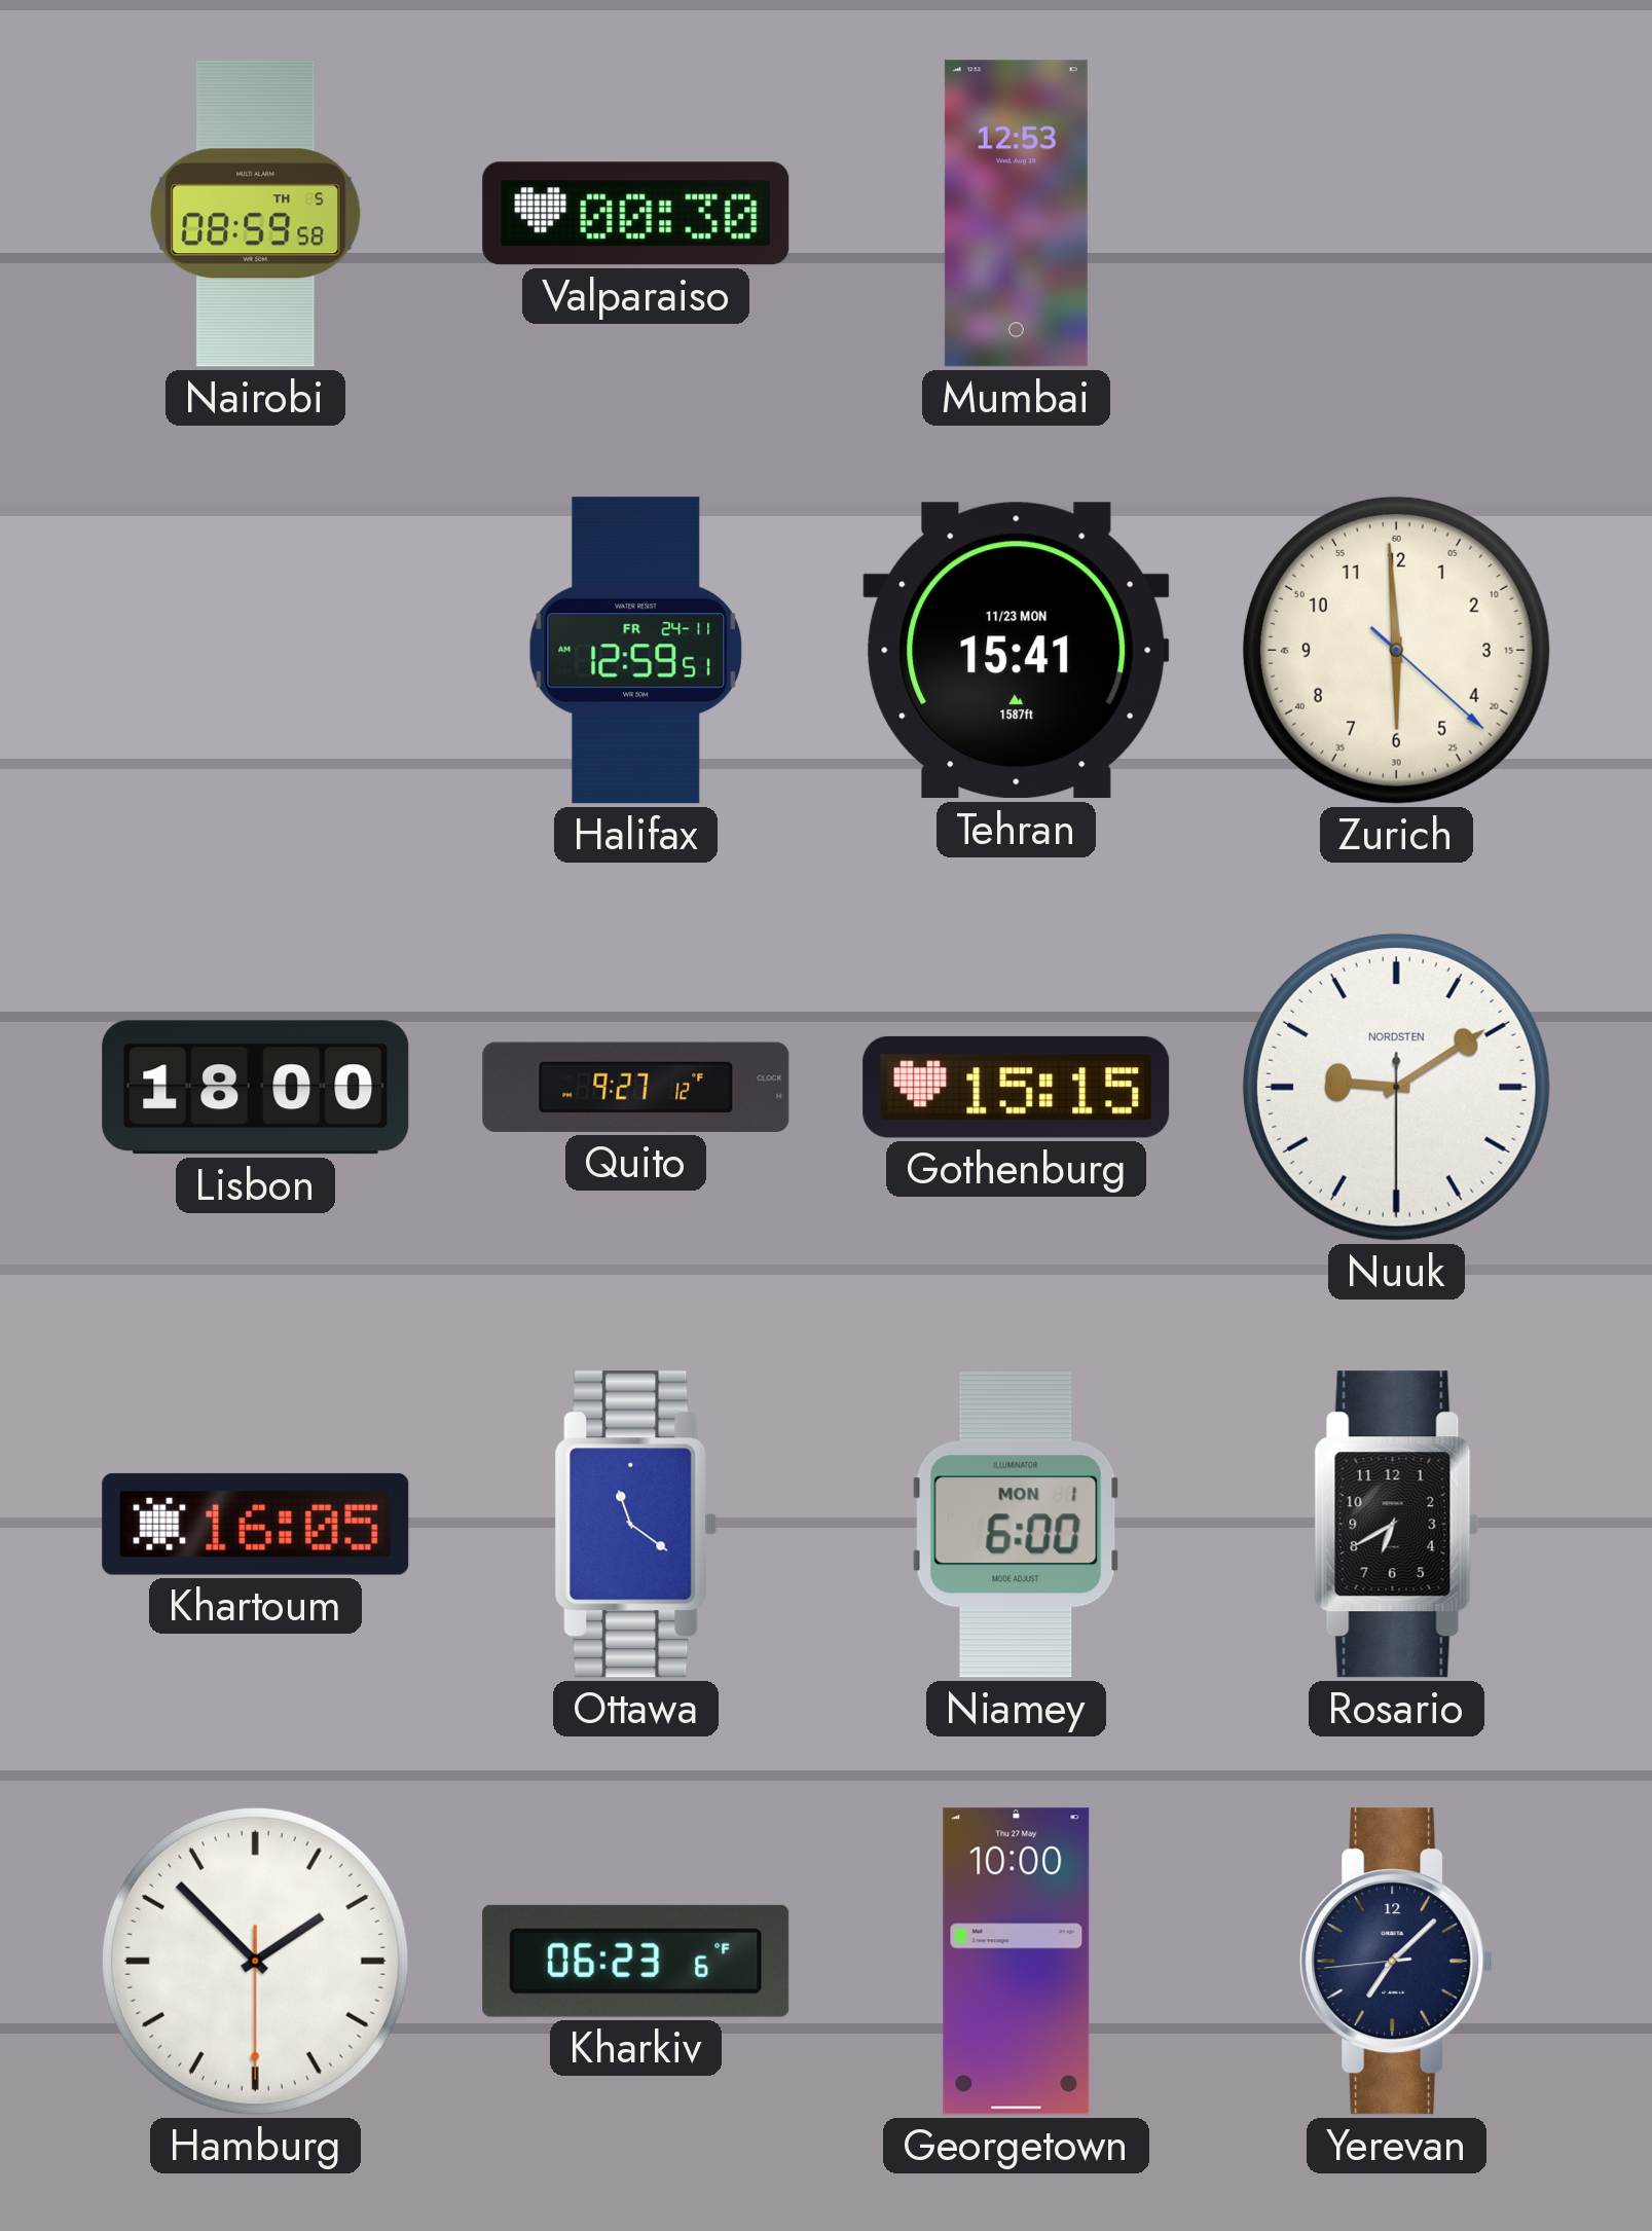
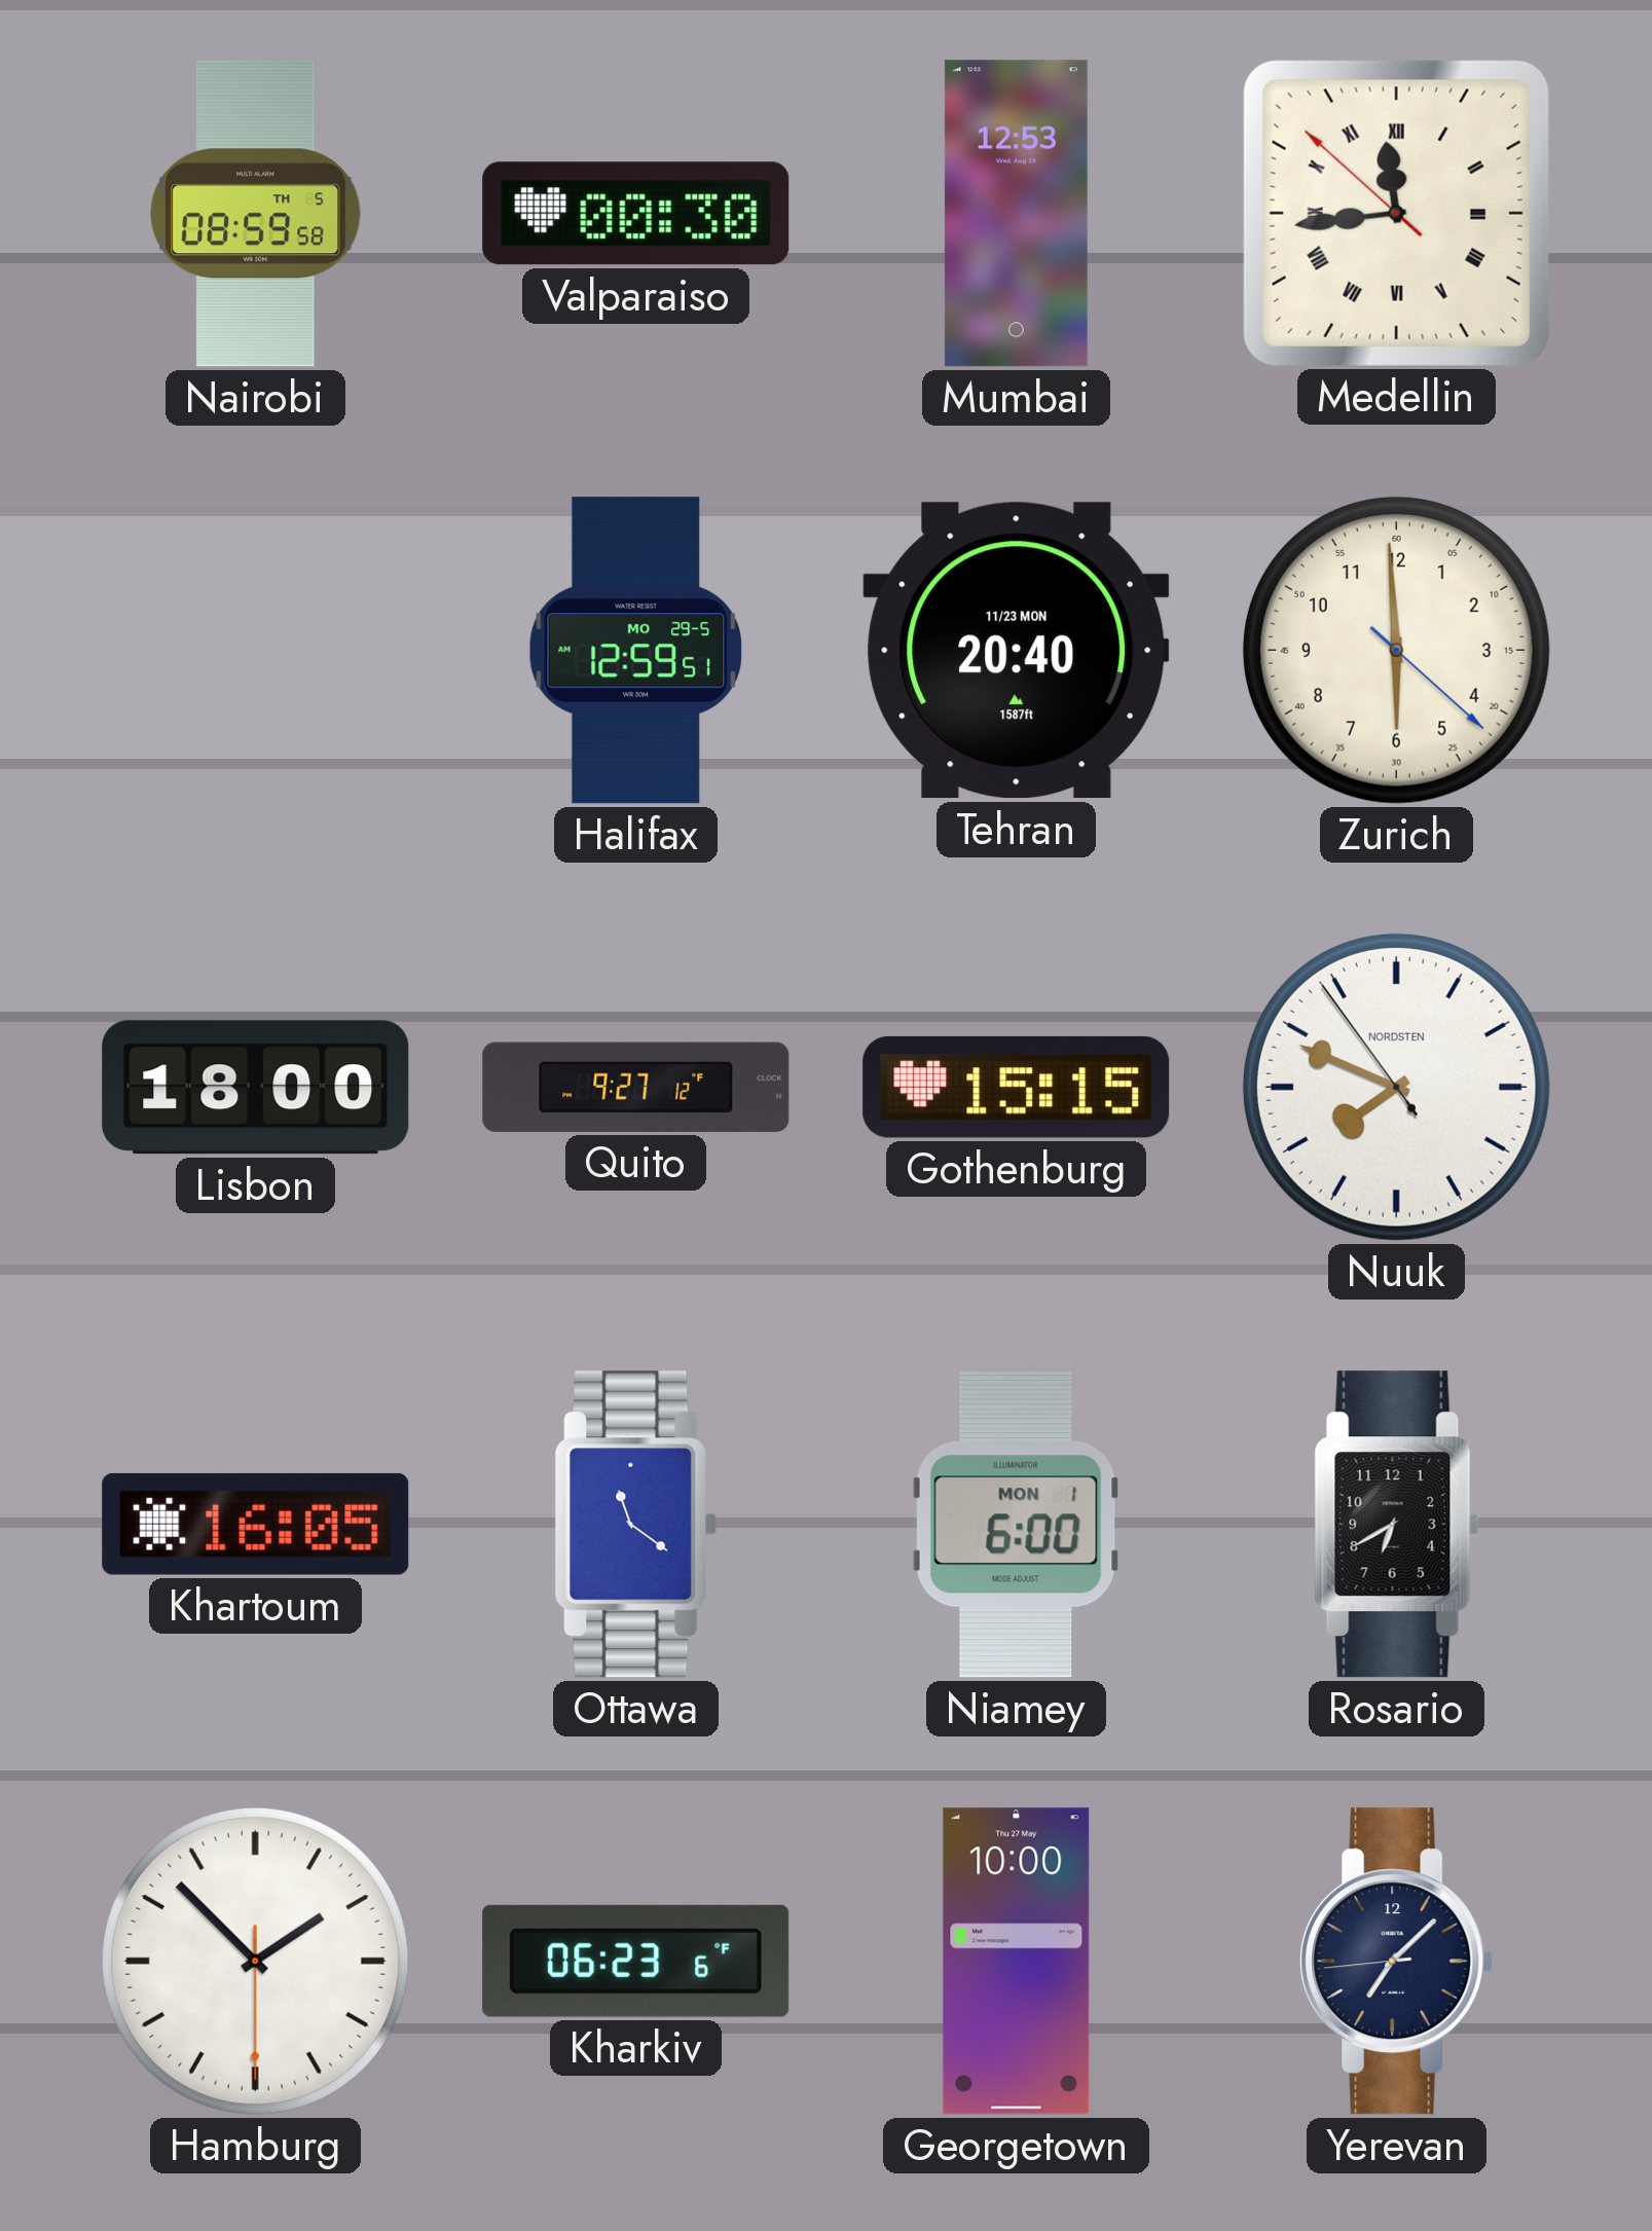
Medellin: none -> 11:43 (1396, 213)
Halifax date: FR 24-11 -> MO 29-5 (636, 651)
Tehran: 15:41 -> 20:40 (1017, 651)
Nuuk: 9:09 -> 7:48 (1396, 1087)
